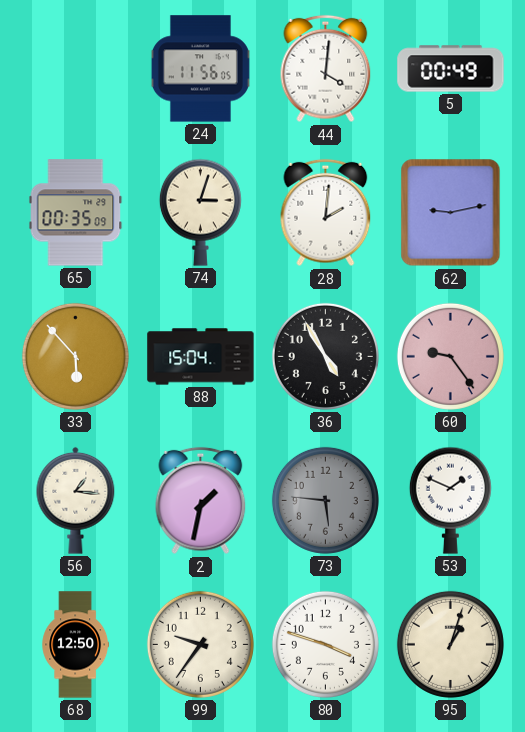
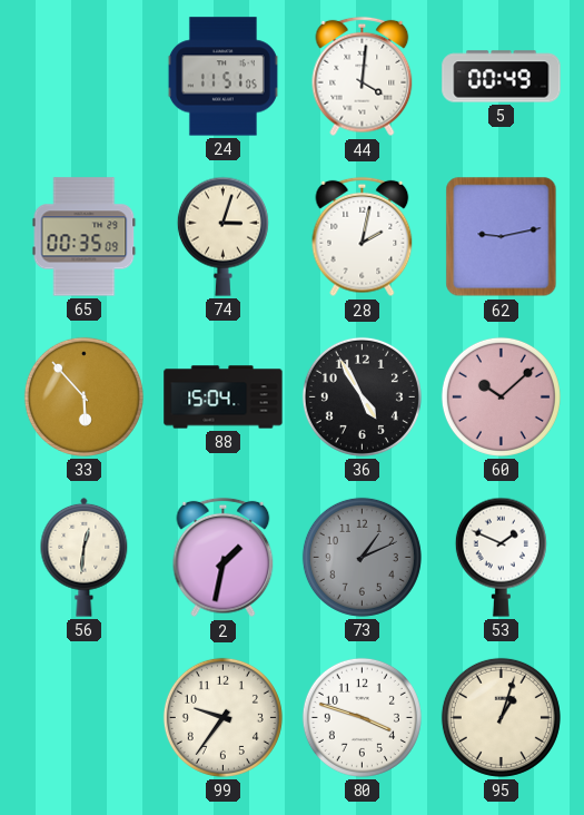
24: 11:56 -> 11:51 (222, 77)
28: 2:01 -> 2:02 (363, 237)
60: 9:24 -> 10:08 (501, 396)
56: 1:16 -> 12:31 (85, 557)
73: 5:46 -> 1:11 (362, 557)
68: 12:50 -> none (75, 645)
